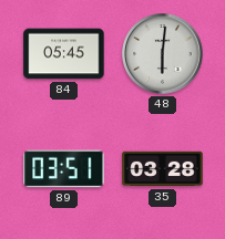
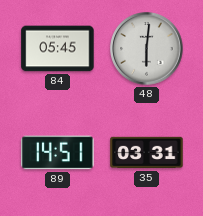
89: 03:51 -> 14:51 (58, 153)
35: 03:28 -> 03:31 (147, 153)
